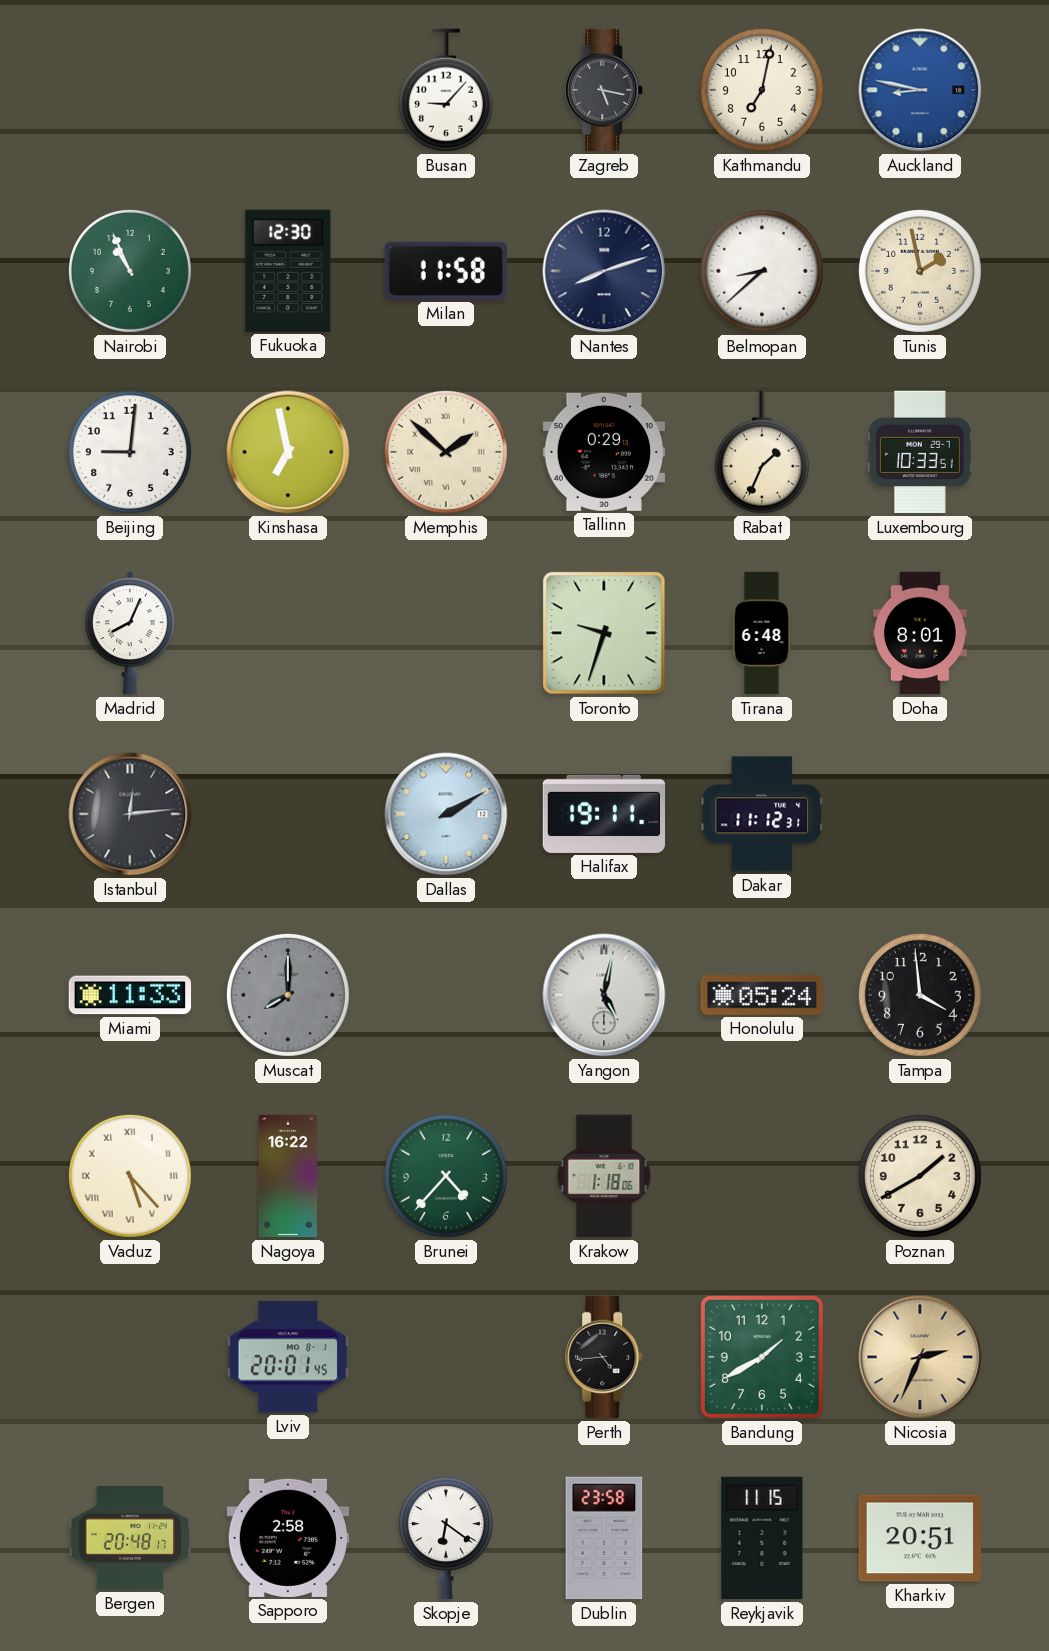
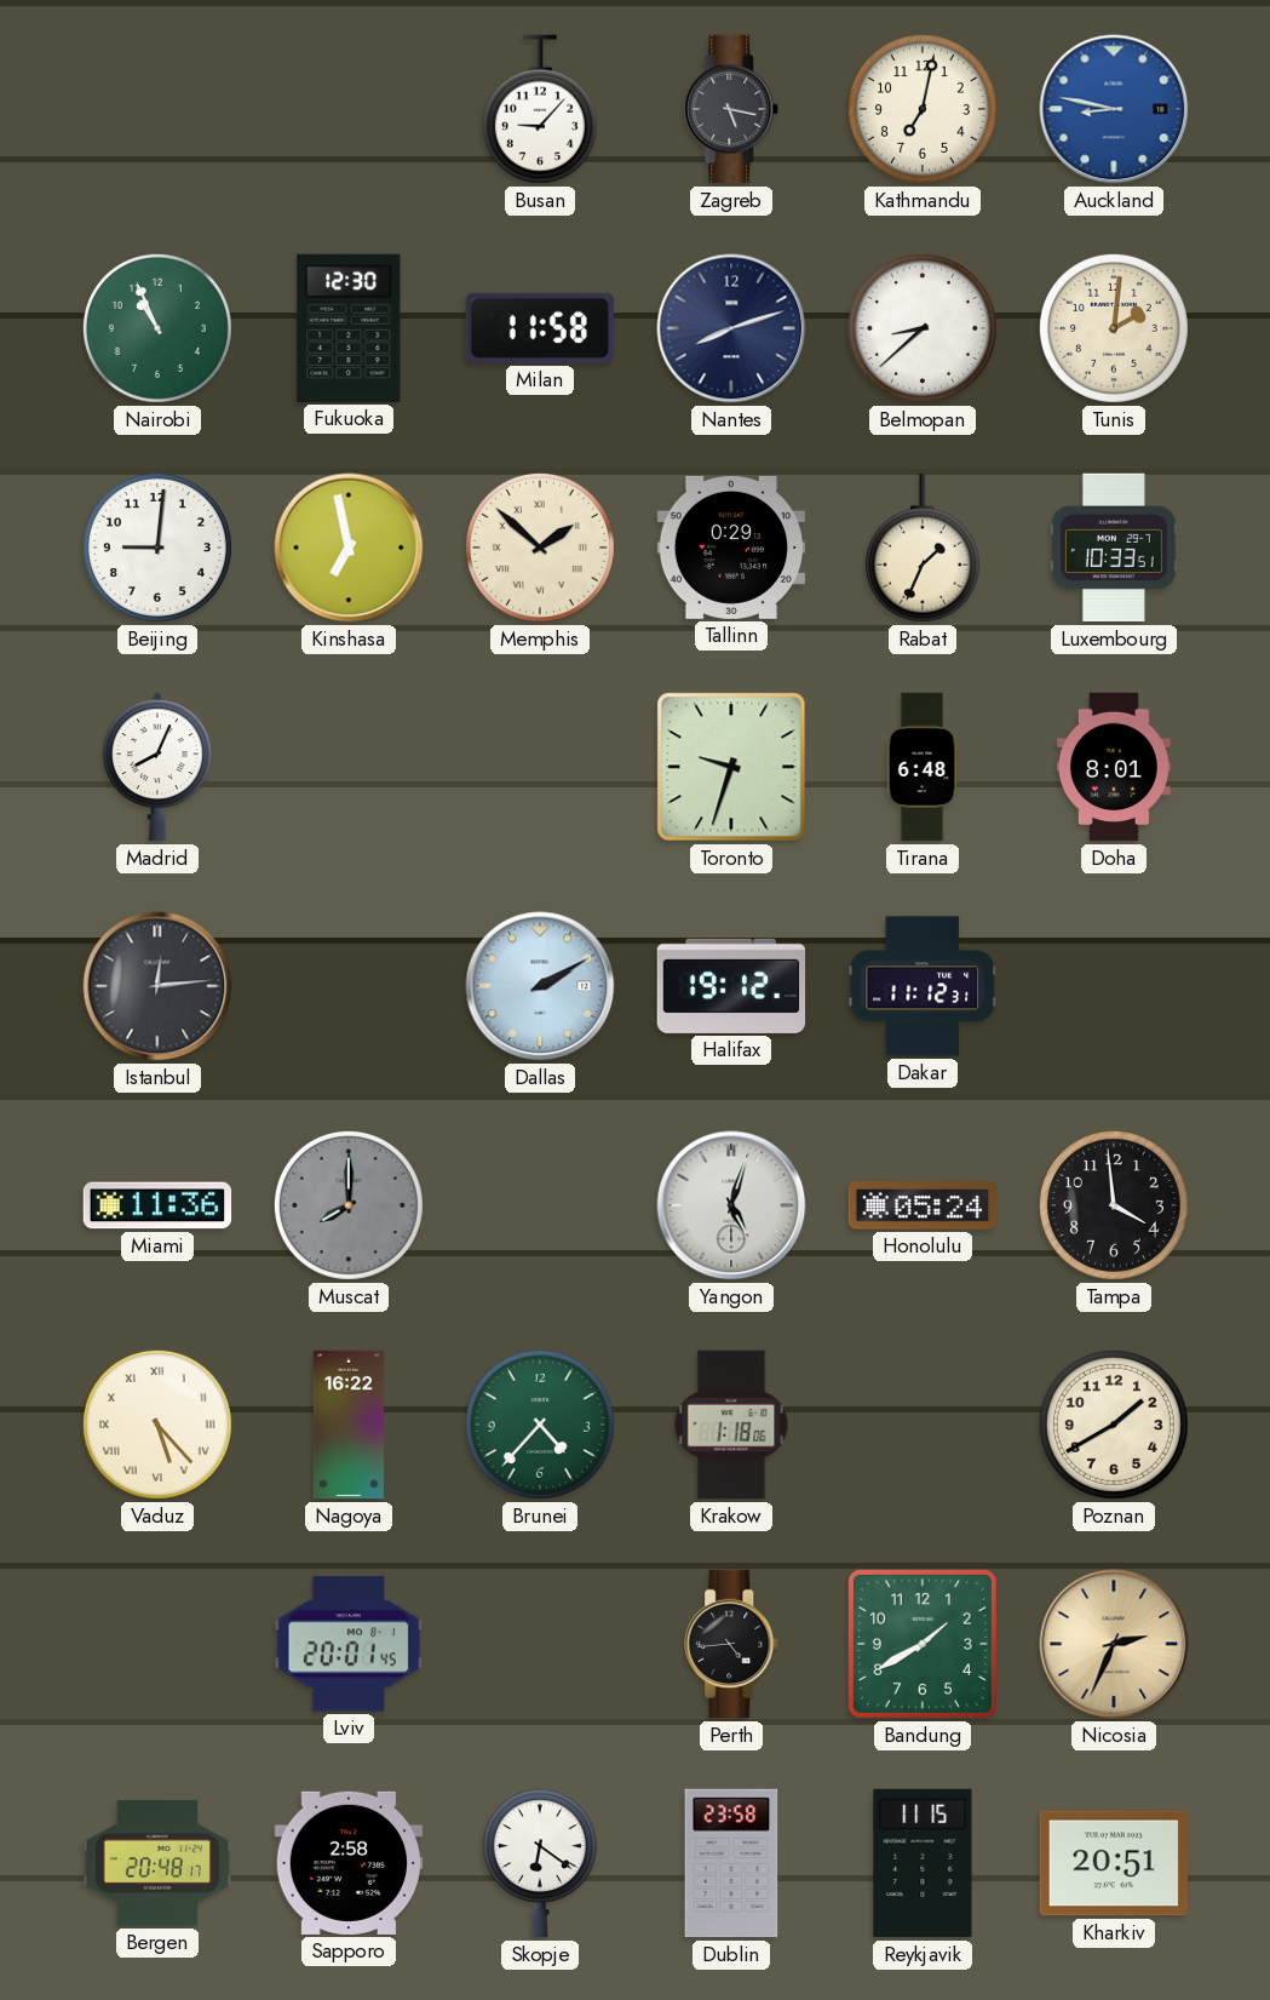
Tunis: 1:58 -> 2:01 (1114, 328)
Halifax: 19:11 -> 19:12 (731, 986)
Miami: 11:33 -> 11:36 (157, 1205)
Yangon: 5:02 -> 5:03 (731, 1205)
